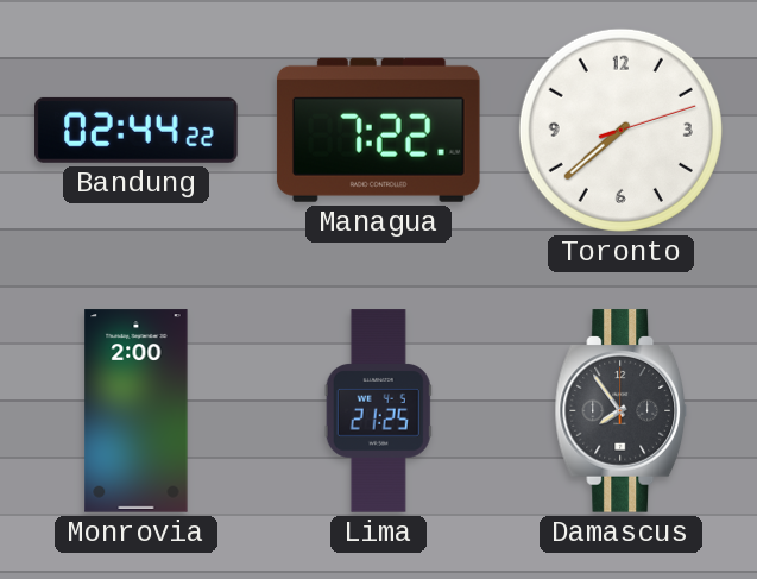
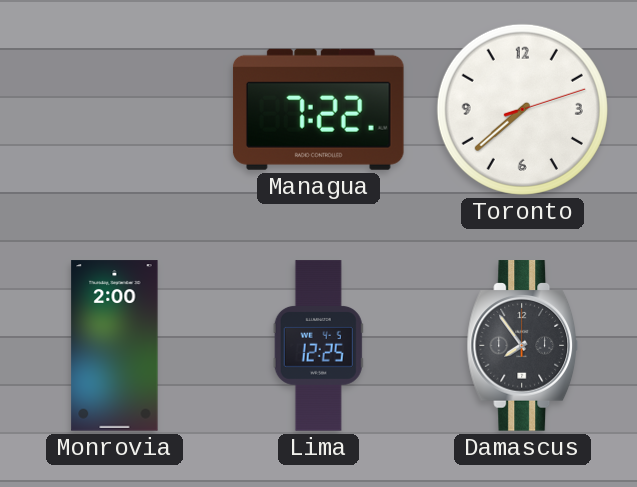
Bandung: 02:44 -> none (137, 130)
Lima: 21:25 -> 12:25 (318, 346)
